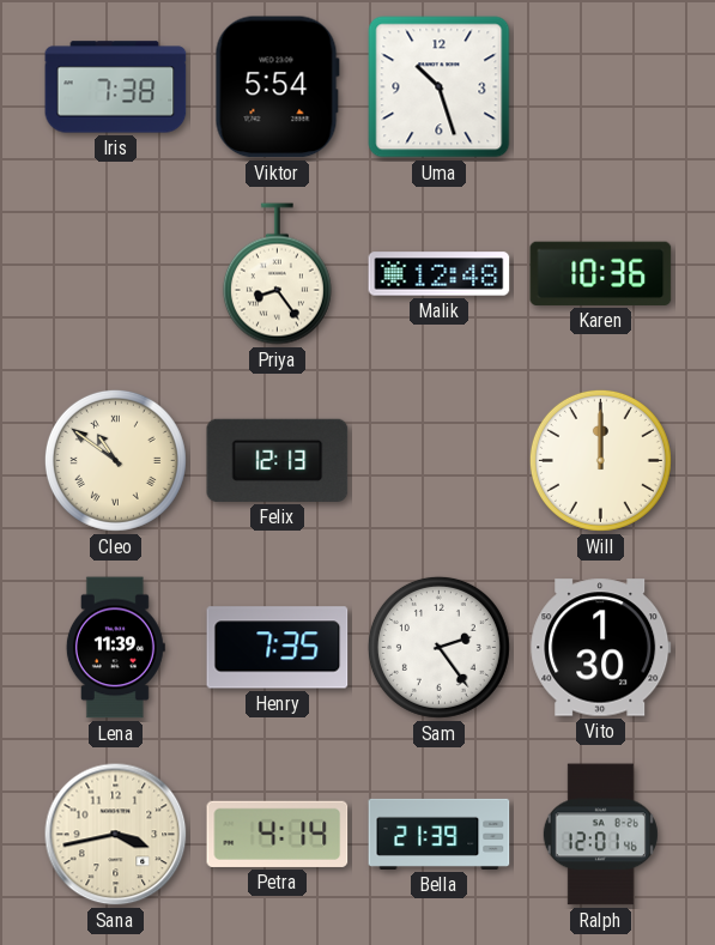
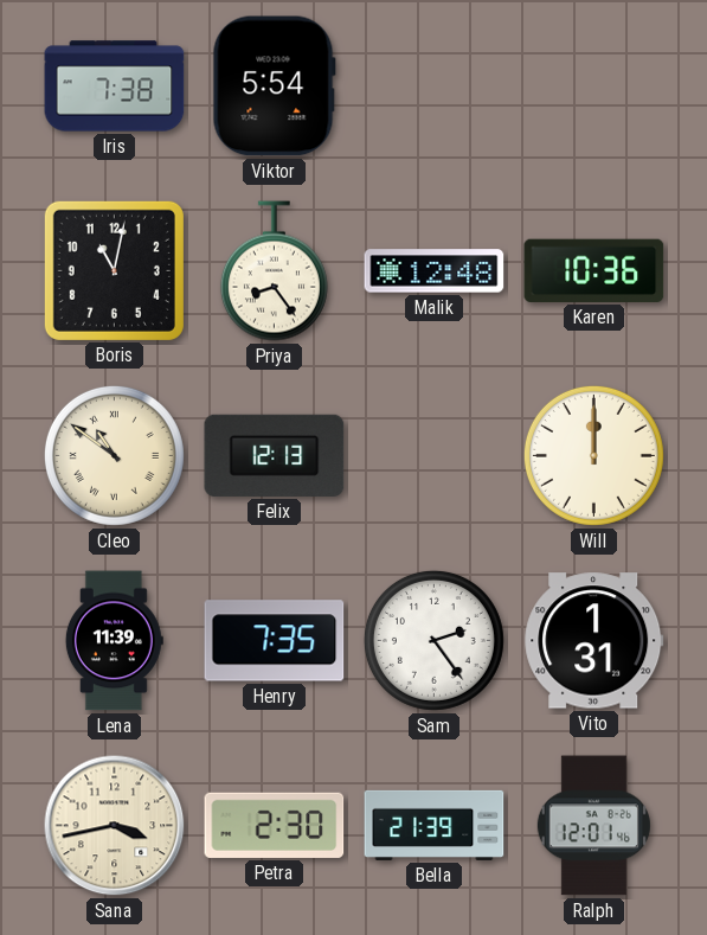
Uma: 10:27 -> none (440, 87)
Boris: none -> 11:02 (114, 270)
Vito: 1:30 -> 1:31 (594, 641)
Petra: 4:14 -> 2:30 (275, 825)
